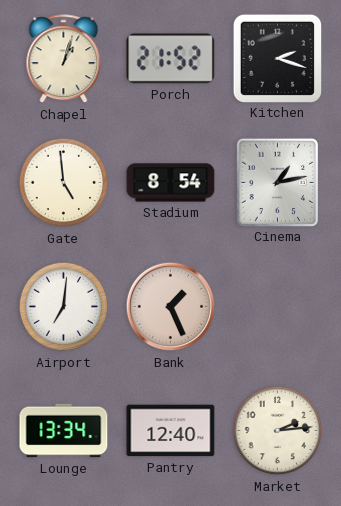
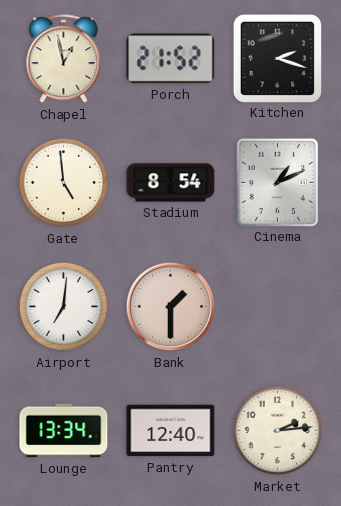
Chapel: 1:03 -> 12:58 (64, 59)
Cinema: 1:13 -> 1:11 (277, 182)
Bank: 1:26 -> 1:30 (171, 307)
